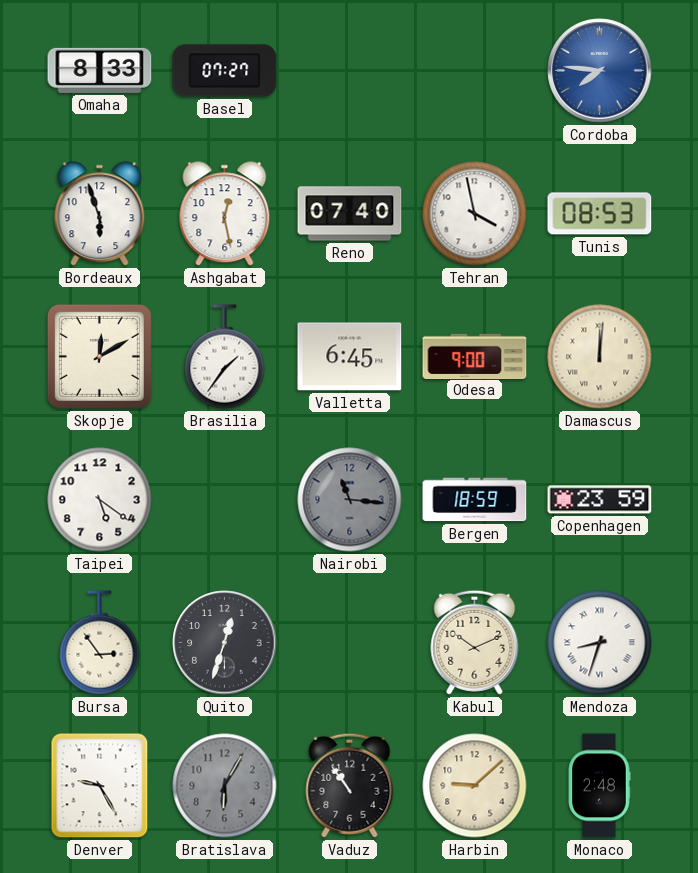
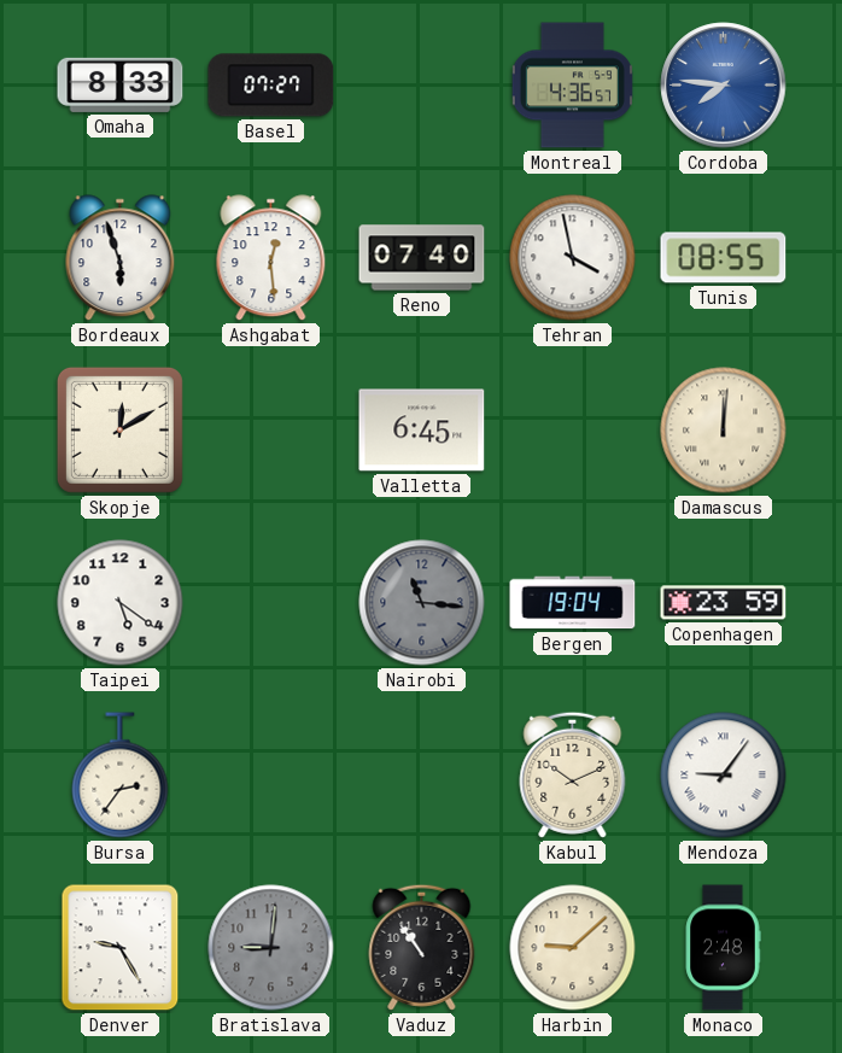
Montreal: none -> 4:36 (572, 86)
Ashgabat: 12:28 -> 12:29 (271, 258)
Tunis: 08:53 -> 08:55 (724, 258)
Brasilia: 1:36 -> none (225, 357)
Odesa: 9:00 -> none (475, 356)
Bergen: 18:59 -> 19:04 (573, 603)
Bursa: 2:54 -> 2:36 (121, 776)
Quito: 12:33 -> none (225, 643)
Mendoza: 8:33 -> 9:06 (724, 776)
Bratislava: 6:05 -> 9:01 (271, 948)
